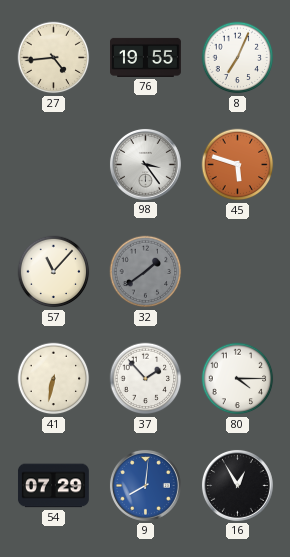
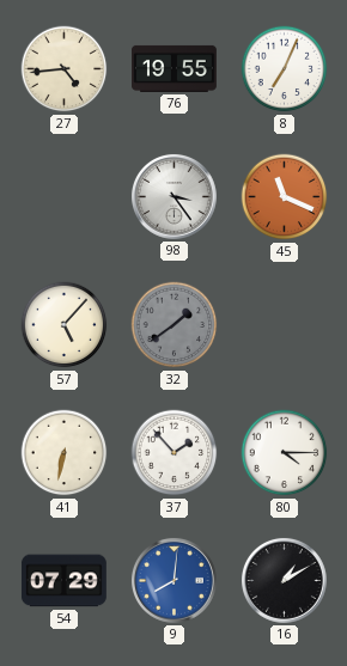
45: 5:48 -> 11:19 (285, 197)
57: 11:07 -> 5:07 (65, 325)
16: 12:55 -> 1:10 (284, 580)
